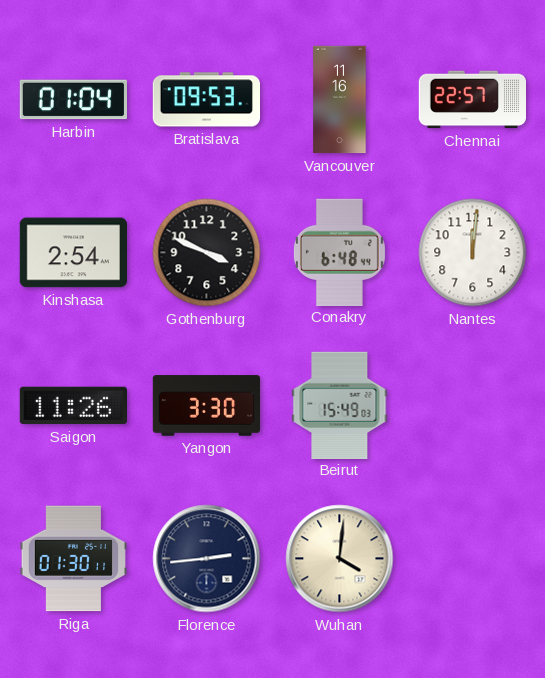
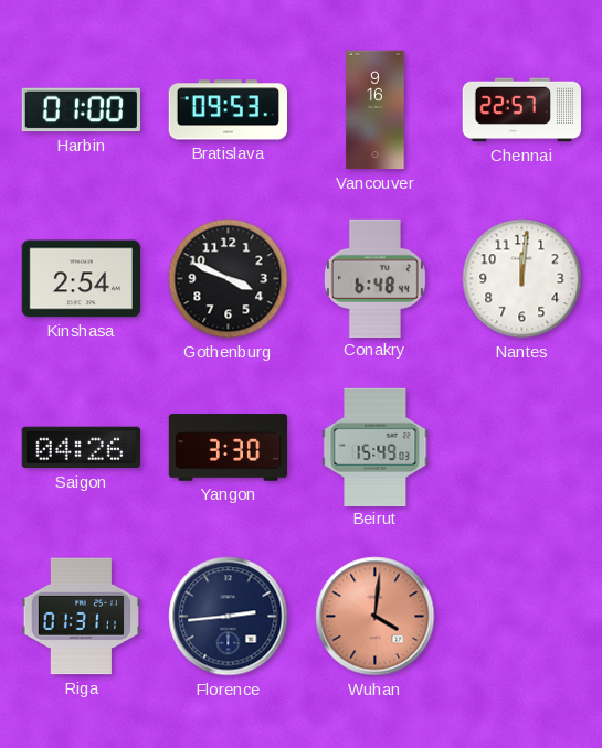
Harbin: 01:04 -> 01:00 (81, 110)
Vancouver: 11:16 -> 9:16 (376, 110)
Saigon: 11:26 -> 04:26 (81, 448)
Riga: 01:30 -> 01:31 (81, 617)
Wuhan dial: cream -> salmon (376, 617)
